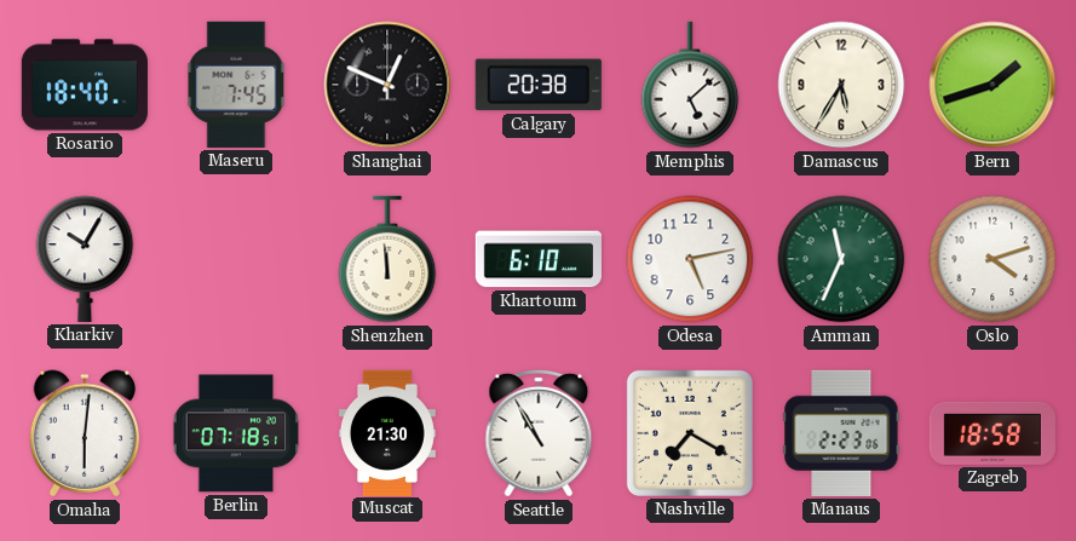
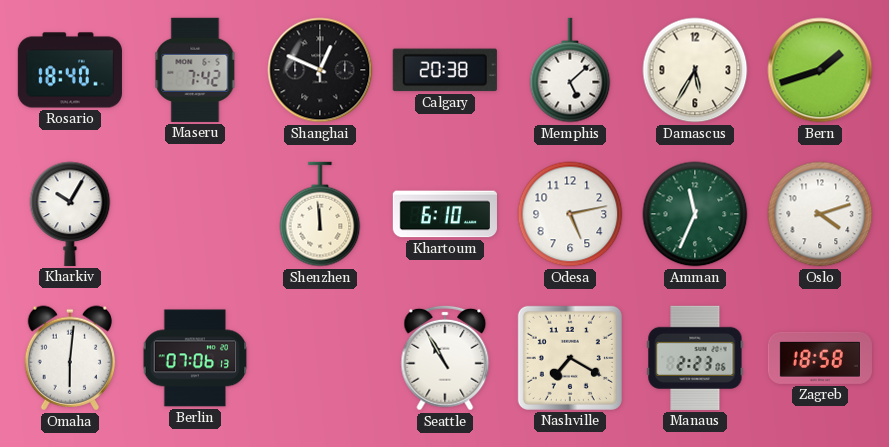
Maseru: 7:45 -> 7:42 (195, 70)
Berlin: 07:18 -> 07:06 (195, 358)
Muscat: 21:30 -> none (387, 432)
